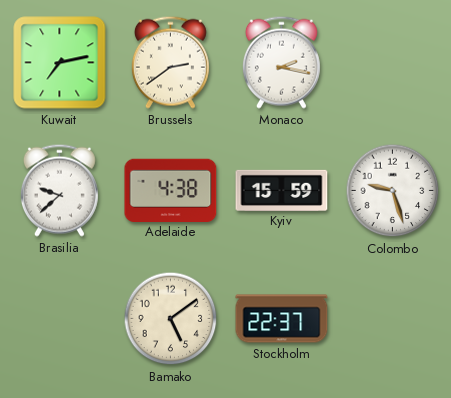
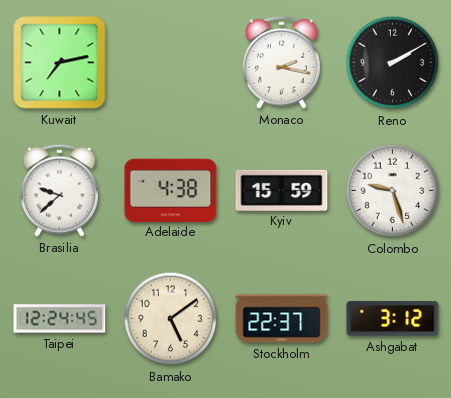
Brussels: 2:39 -> none (170, 62)
Reno: none -> 2:10 (393, 63)
Taipei: none -> 12:24 (60, 319)
Ashgabat: none -> 3:12 (393, 319)
